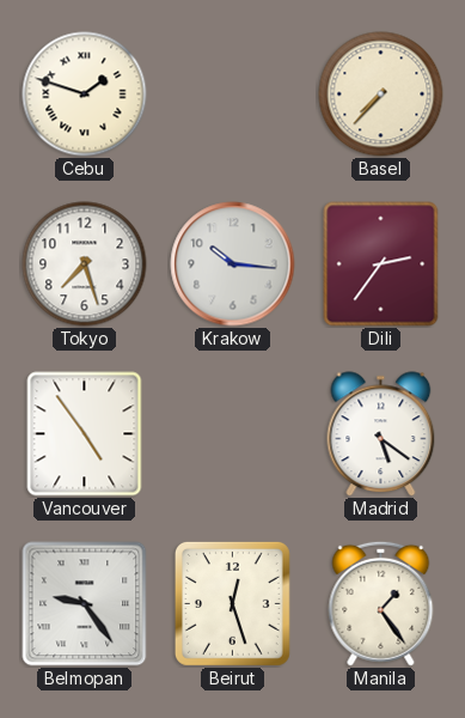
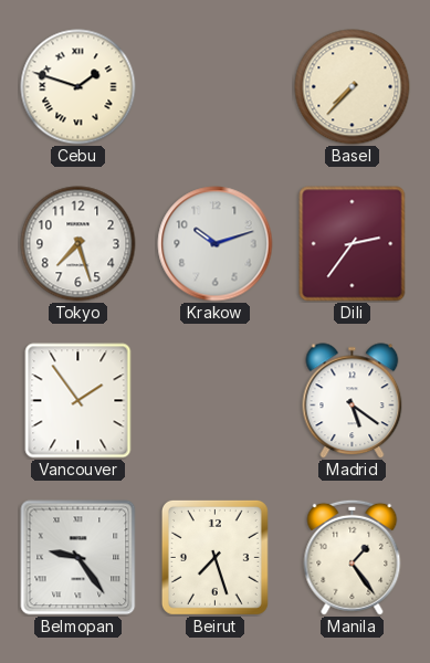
Krakow: 10:16 -> 10:12 (216, 244)
Vancouver: 4:54 -> 1:54 (78, 401)
Beirut: 12:27 -> 7:27 (214, 557)
